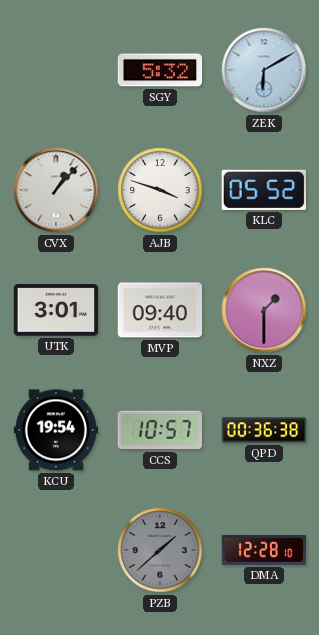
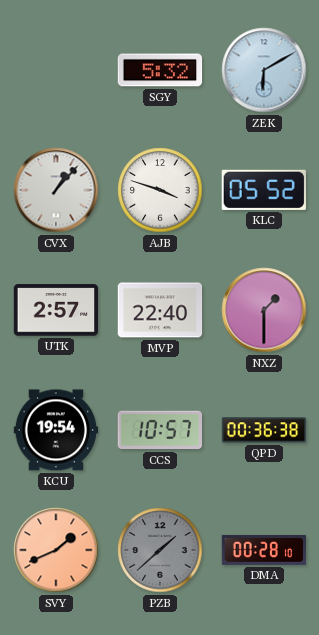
UTK: 3:01 -> 2:57 (56, 310)
MVP: 09:40 -> 22:40 (160, 310)
SVY: none -> 1:41 (56, 550)
DMA: 12:28 -> 00:28 (264, 550)
